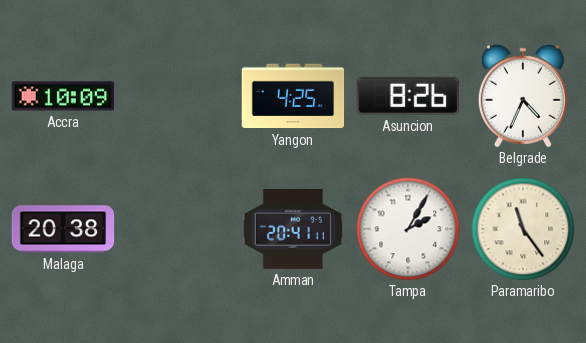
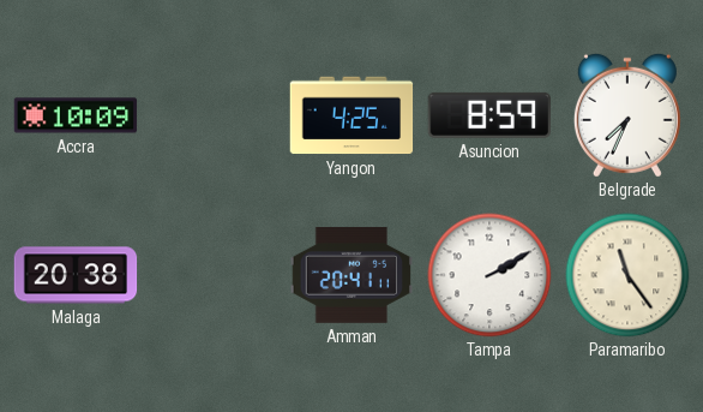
Asuncion: 8:26 -> 8:59 (488, 115)
Belgrade: 4:34 -> 7:34 (627, 115)
Tampa: 2:05 -> 2:10 (489, 275)
